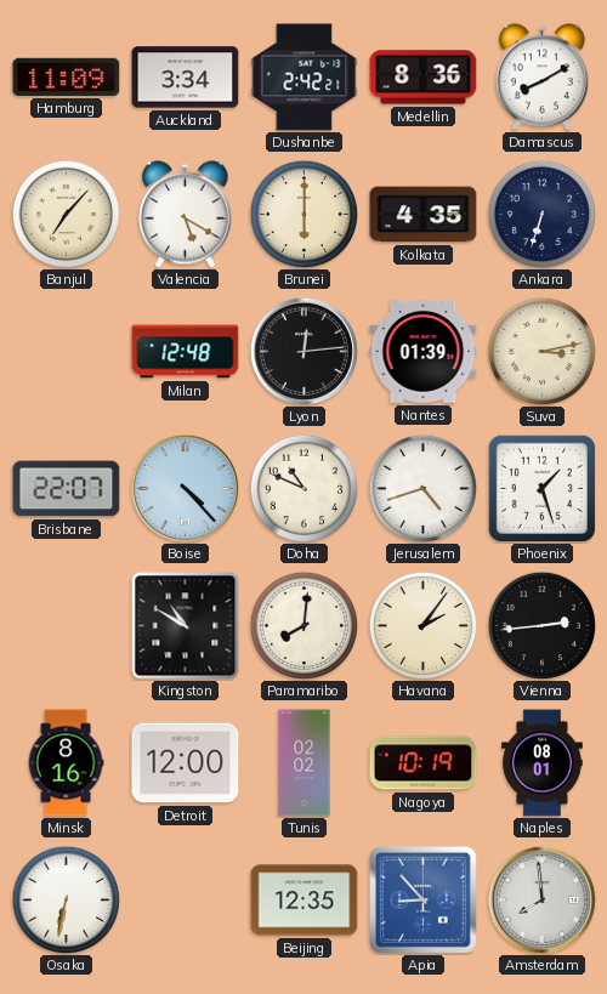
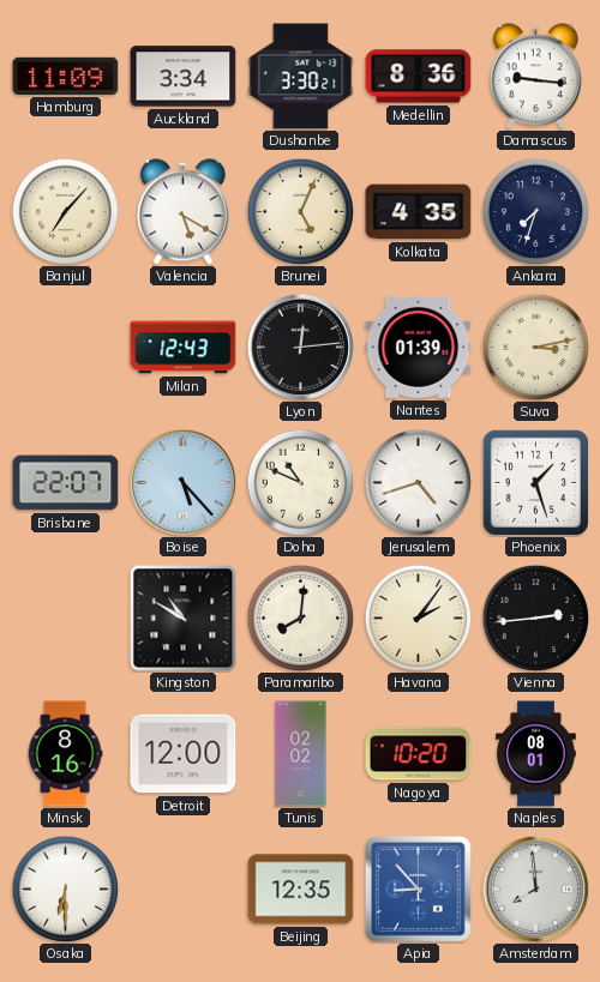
Dushanbe: 2:42 -> 3:30 (301, 77)
Damascus: 8:10 -> 9:16 (535, 77)
Brunei: 6:00 -> 5:04 (300, 211)
Ankara: 6:33 -> 7:33 (535, 211)
Milan: 12:48 -> 12:43 (184, 348)
Boise: 4:23 -> 5:23 (182, 482)
Nagoya: 10:19 -> 10:20 (419, 754)
Osaka: 6:32 -> 6:30 (65, 888)
